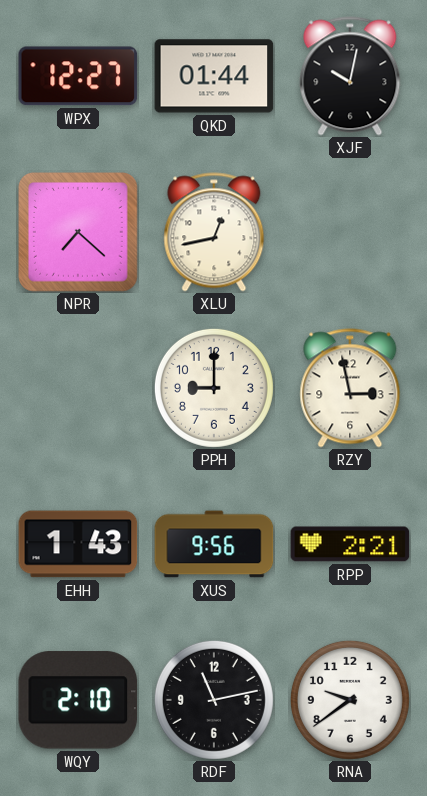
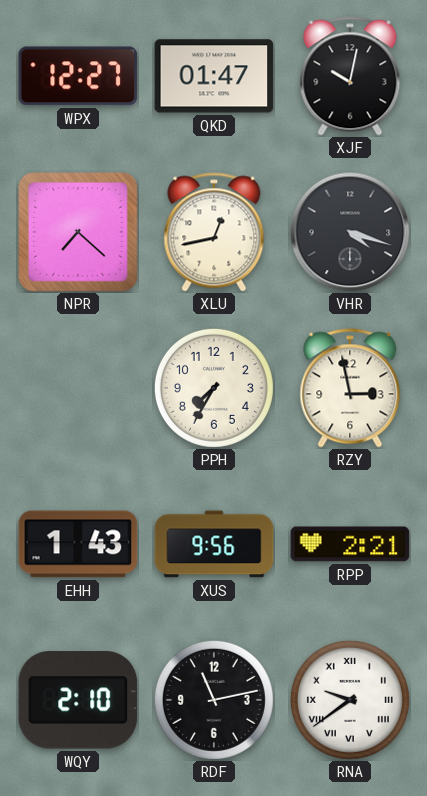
QKD: 01:44 -> 01:47 (214, 76)
VHR: none -> 4:18 (350, 232)
PPH: 9:00 -> 7:35 (214, 388)
RNA numerals: Arabic -> Roman (350, 700)
